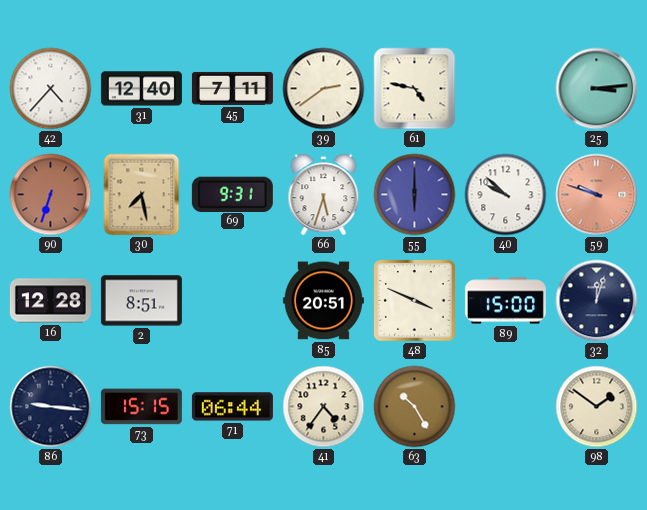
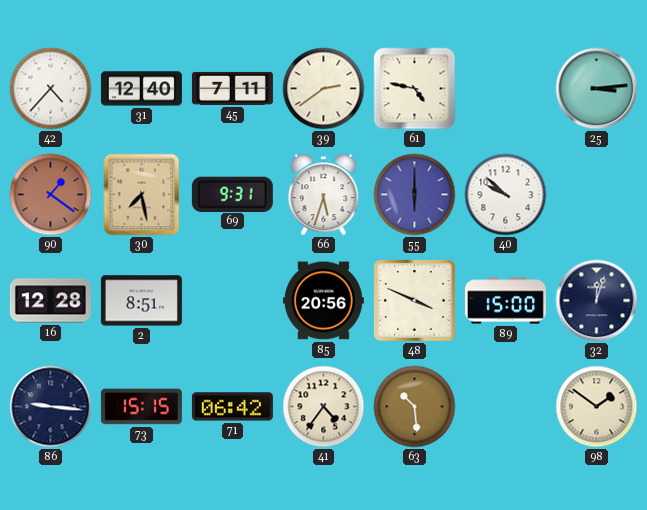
90: 6:33 -> 1:21 (51, 195)
59: 9:48 -> none (597, 195)
85: 20:51 -> 20:56 (323, 301)
71: 06:44 -> 06:42 (232, 407)
63: 10:25 -> 10:29 (415, 407)
